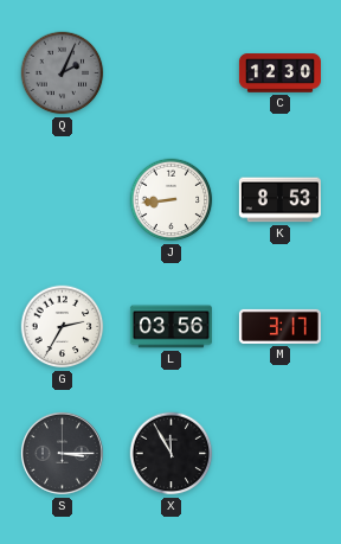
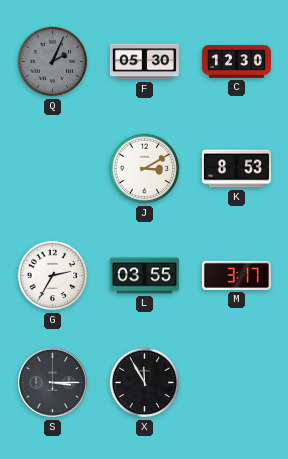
F: none -> 05:30 (144, 62)
J: 8:44 -> 3:10 (145, 169)
L: 03:56 -> 03:55 (144, 276)
